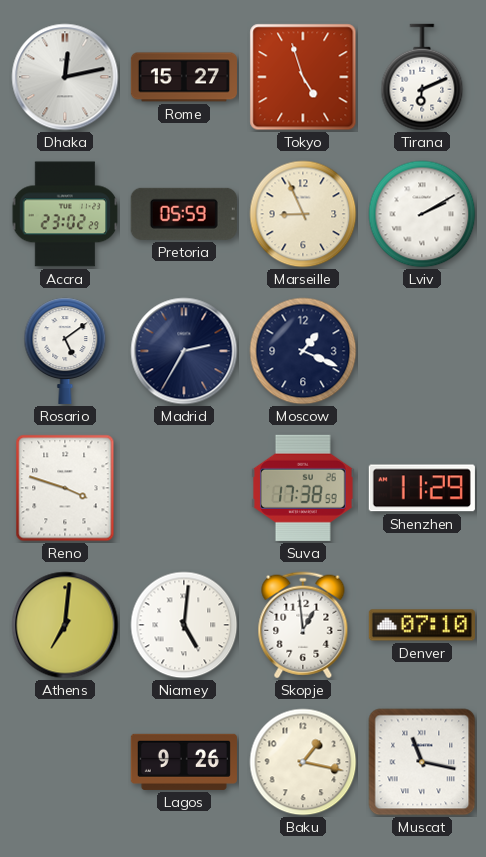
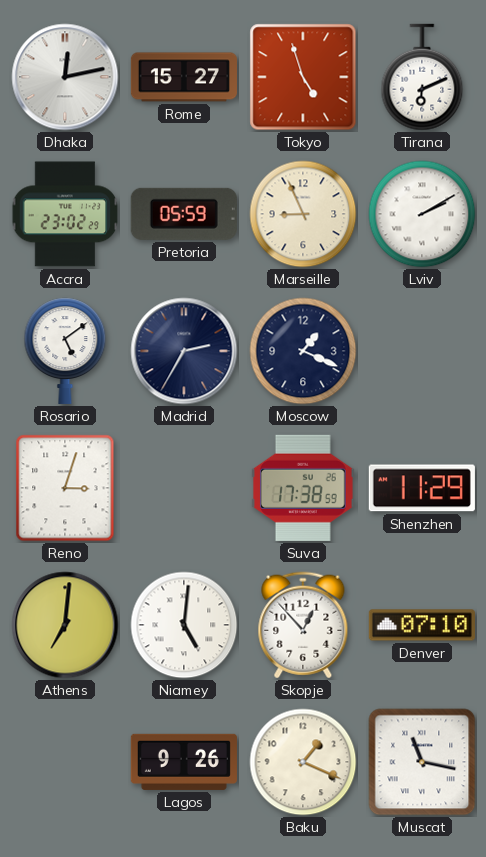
Reno: 3:48 -> 3:03 (65, 488)
Skopje: 12:59 -> 12:53 (303, 625)
Baku: 1:17 -> 1:19 (303, 762)
